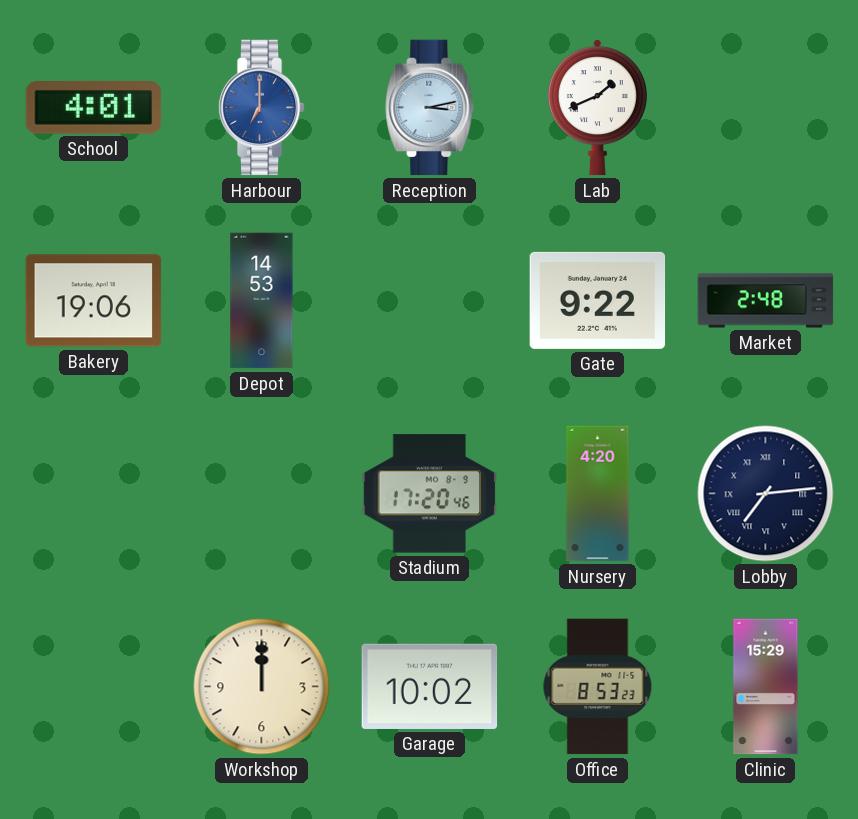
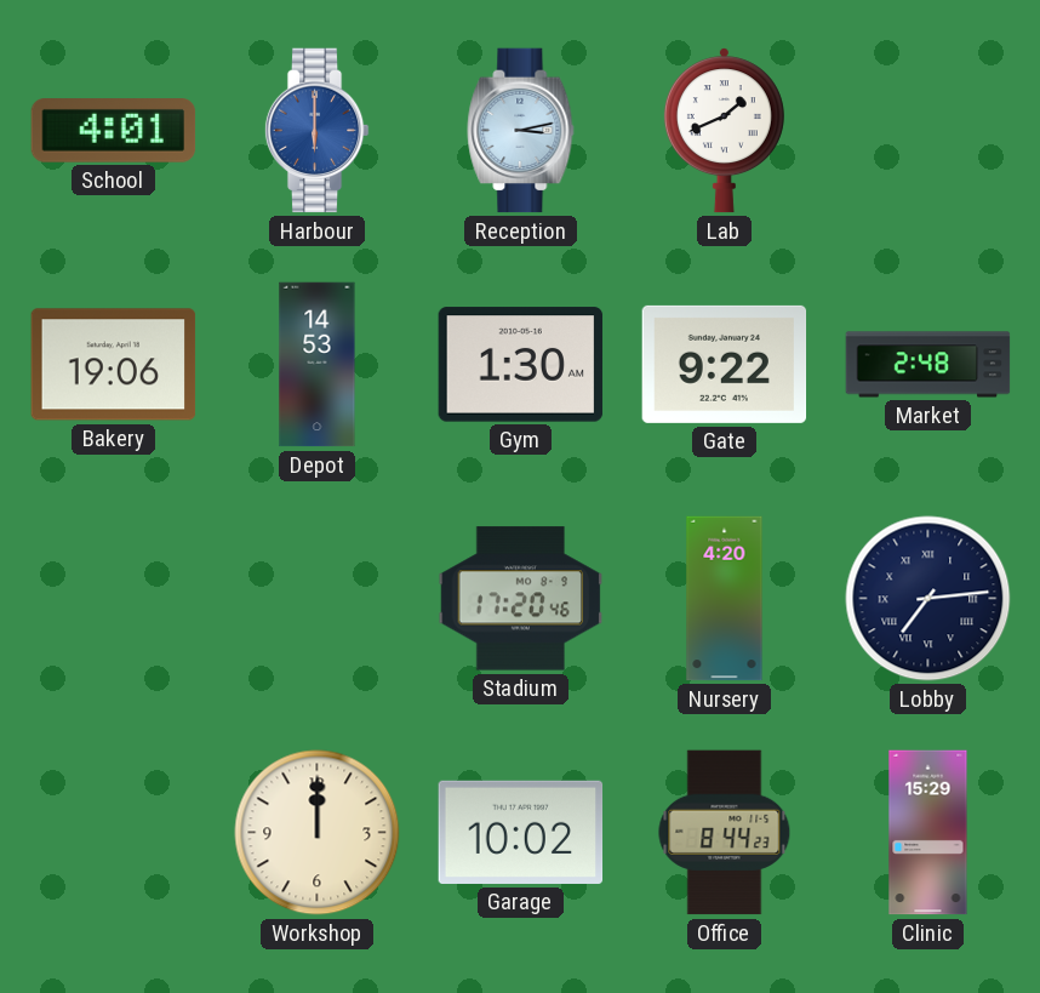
Harbour: 7:00 -> 6:00 (316, 131)
Gym: none -> 1:30 (521, 365)
Office: 8:53 -> 8:44 (725, 833)
